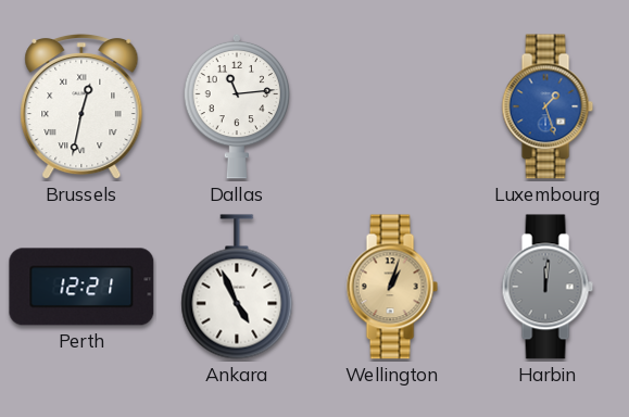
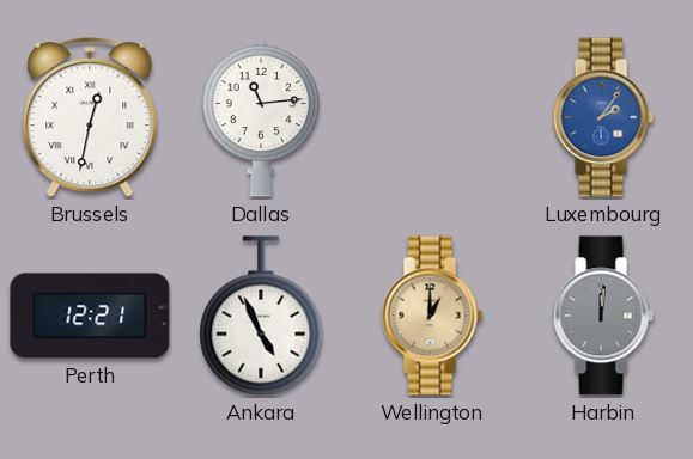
Luxembourg: 1:27 -> 2:06 (603, 117)
Wellington: 1:03 -> 1:00 (432, 316)
